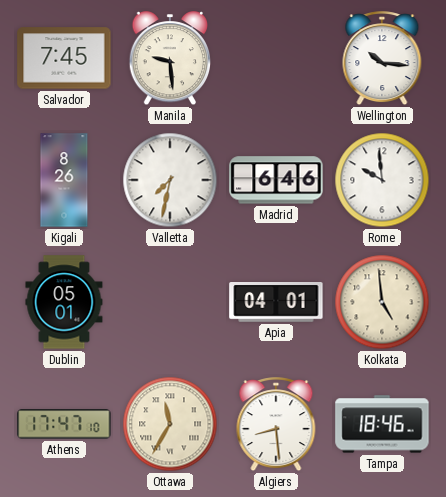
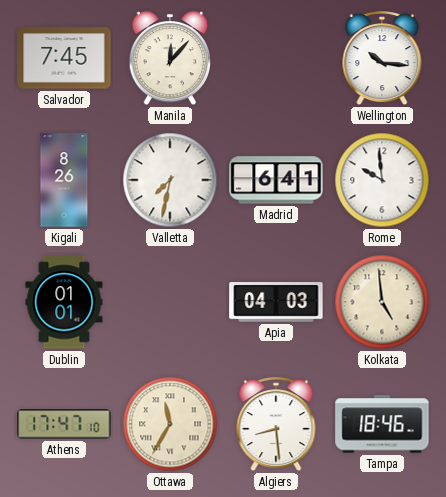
Manila: 9:29 -> 12:07 (169, 59)
Madrid: 6:46 -> 6:41 (276, 180)
Dublin: 05:01 -> 01:01 (64, 302)
Apia: 04:01 -> 04:03 (276, 303)
